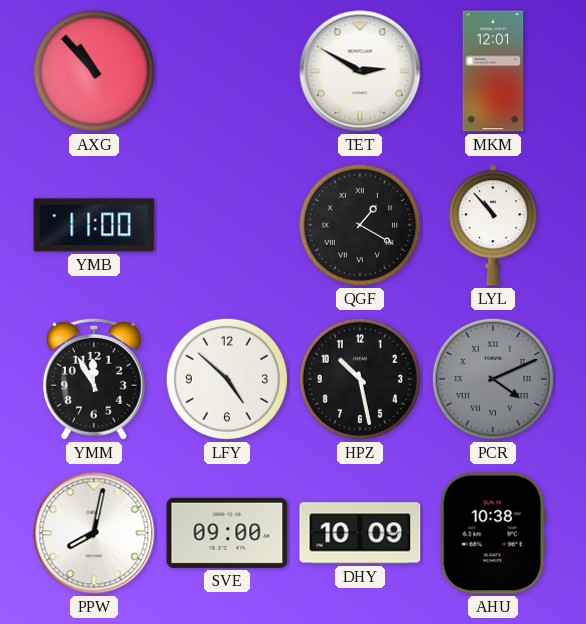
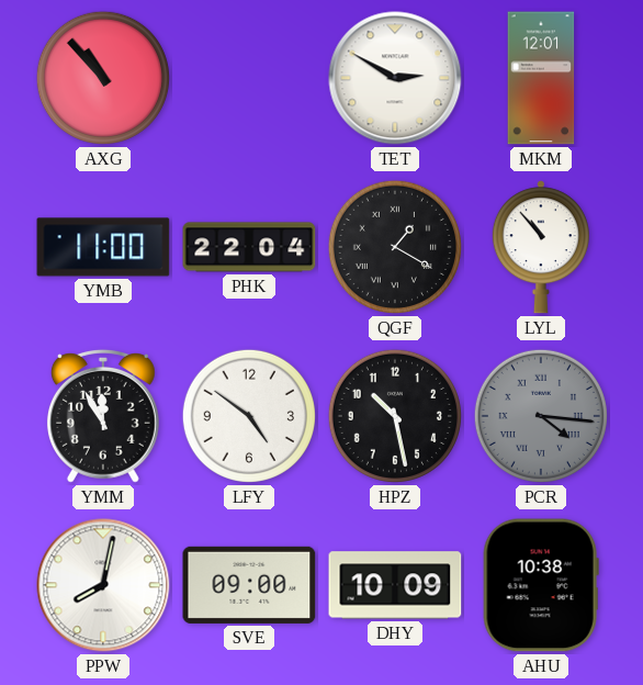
PHK: none -> 22:04 (249, 247)
LFY: 4:52 -> 4:51 (249, 416)
PCR: 4:11 -> 4:16 (541, 416)
